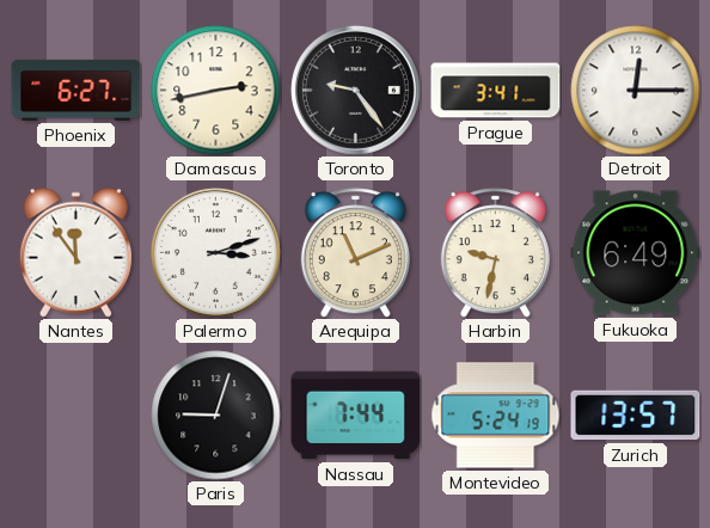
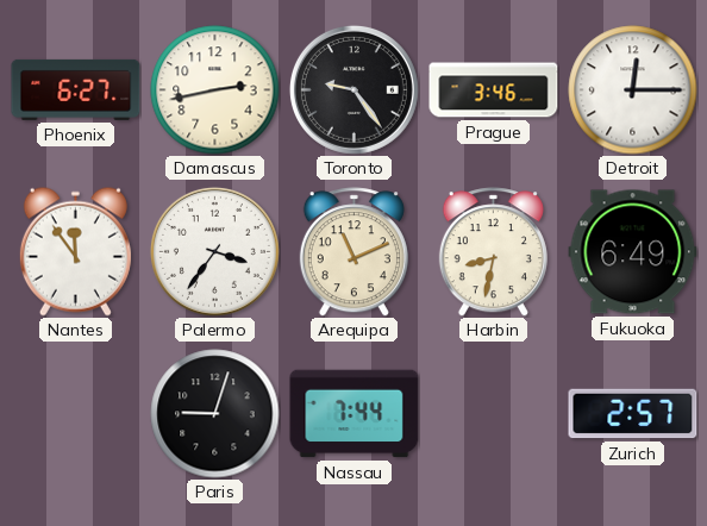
Prague: 3:41 -> 3:46 (494, 90)
Palermo: 3:12 -> 3:36 (214, 251)
Harbin: 9:32 -> 8:32 (493, 252)
Montevideo: 5:24 -> none (496, 416)
Zurich: 13:57 -> 2:57 (633, 414)
